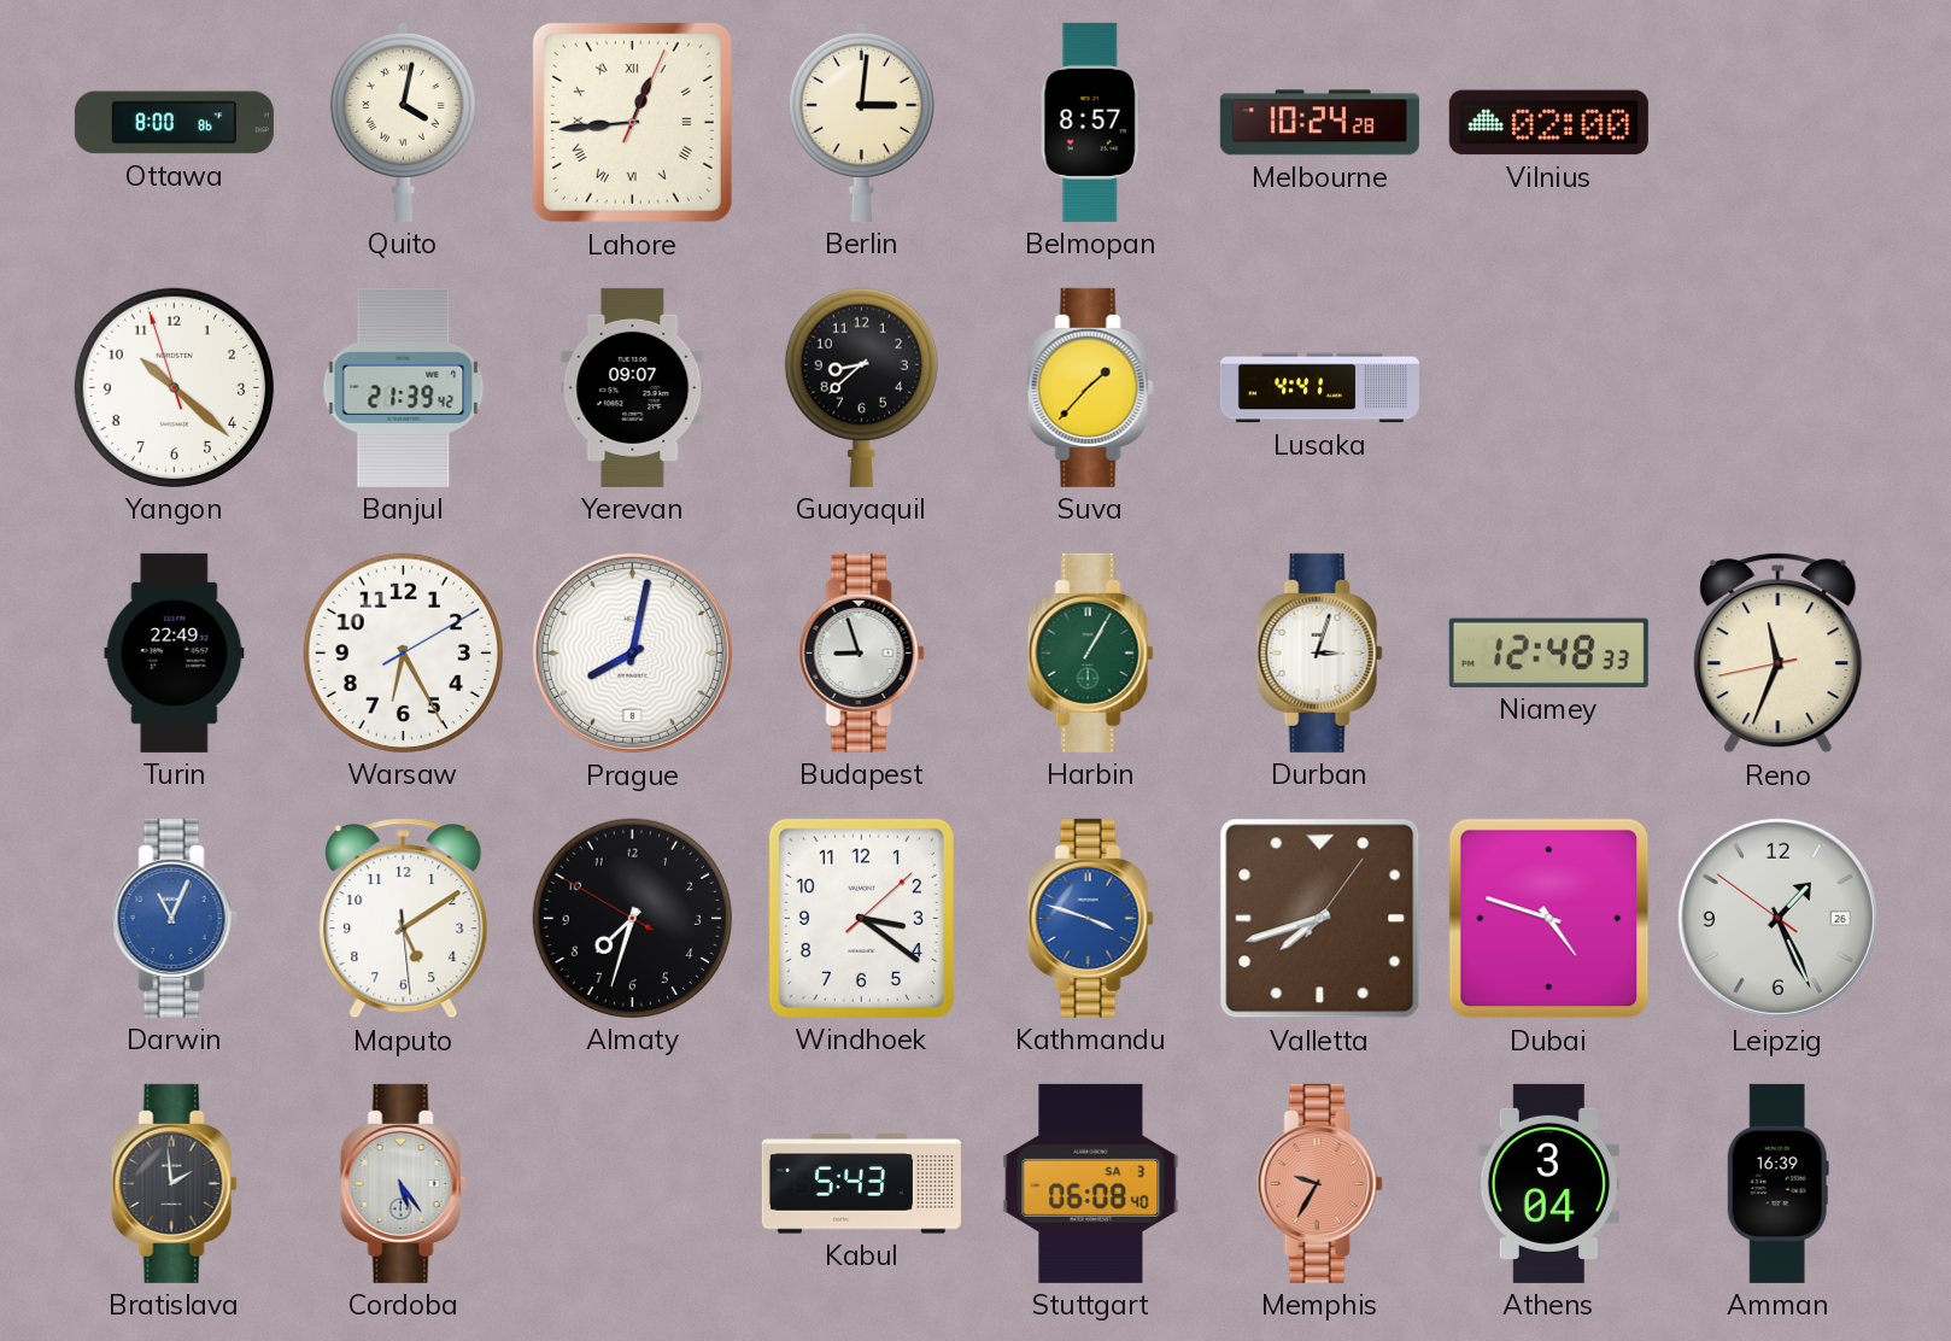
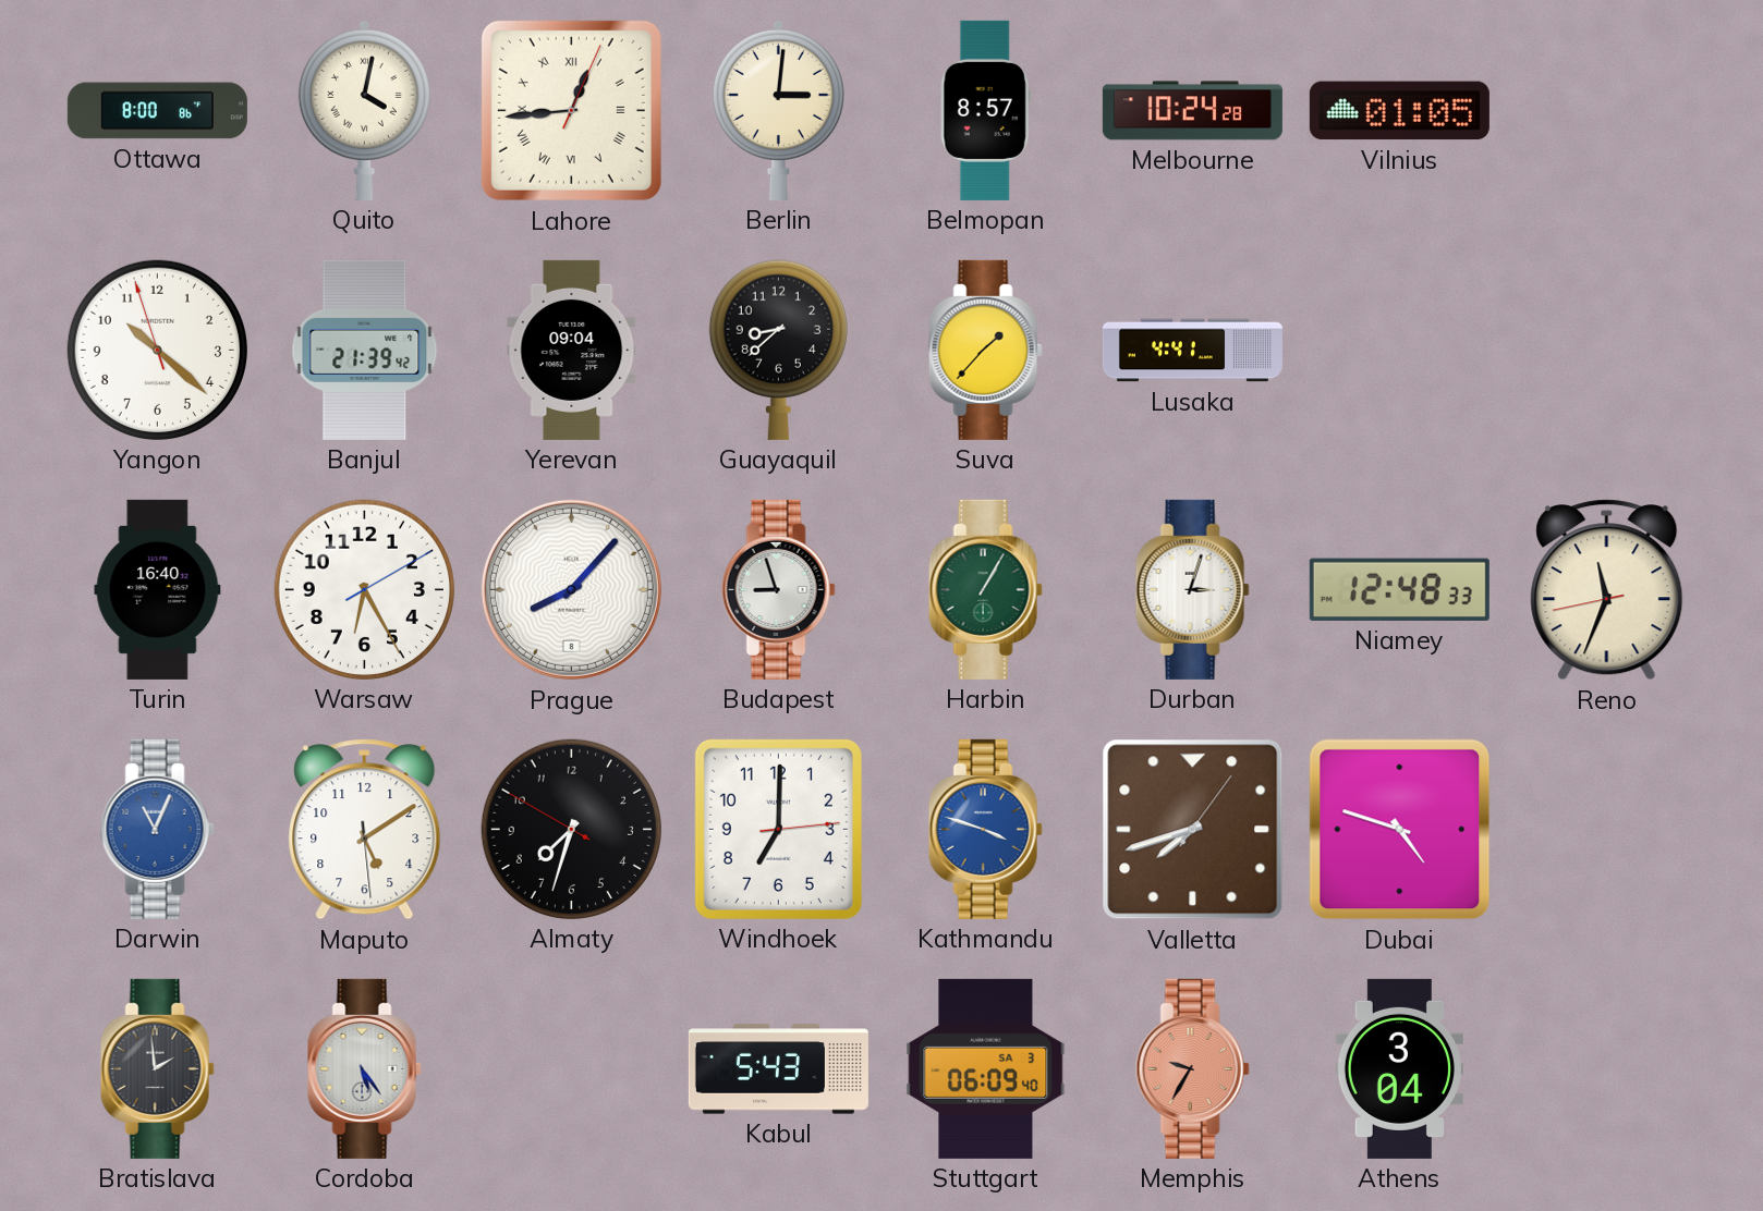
Vilnius: 02:00 -> 01:05 (1399, 111)
Yerevan: 09:07 -> 09:04 (572, 350)
Turin: 22:49 -> 16:40 (158, 589)
Prague: 8:02 -> 8:07 (571, 589)
Windhoek: 3:21 -> 7:00 (778, 829)
Leipzig: 1:25 -> none (1777, 918)
Stuttgart: 06:08 -> 06:09 (986, 1068)
Amman: 16:39 -> none (1777, 1183)
